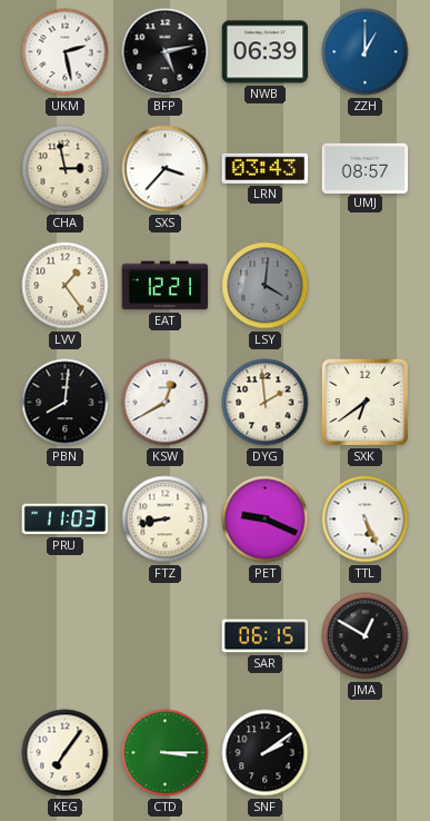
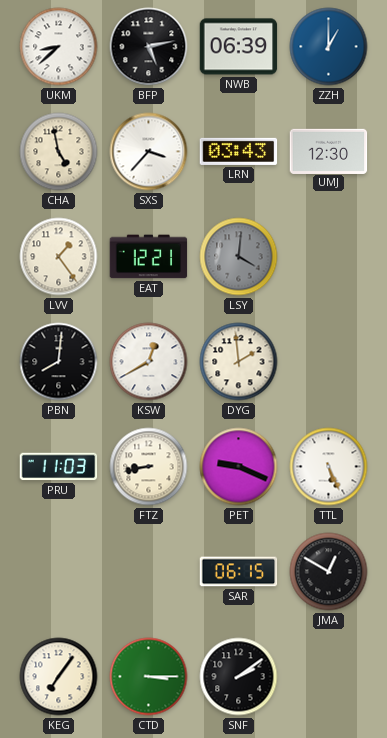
UKM: 2:28 -> 8:38 (59, 47)
CHA: 2:58 -> 4:58 (59, 152)
UMJ: 08:57 -> 12:30 (329, 151)
SXK: 6:39 -> none (364, 402)
